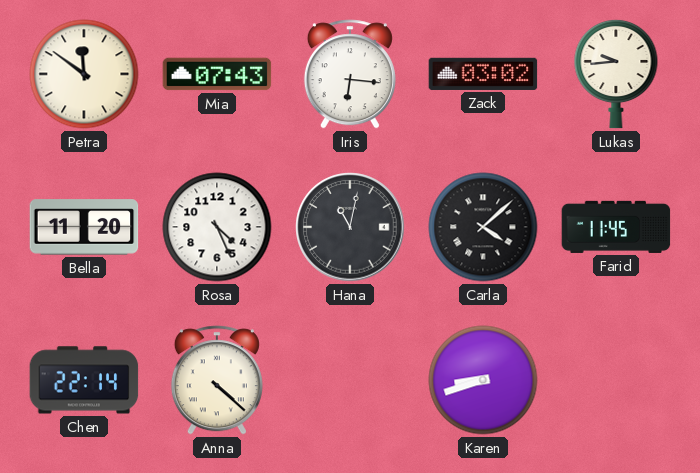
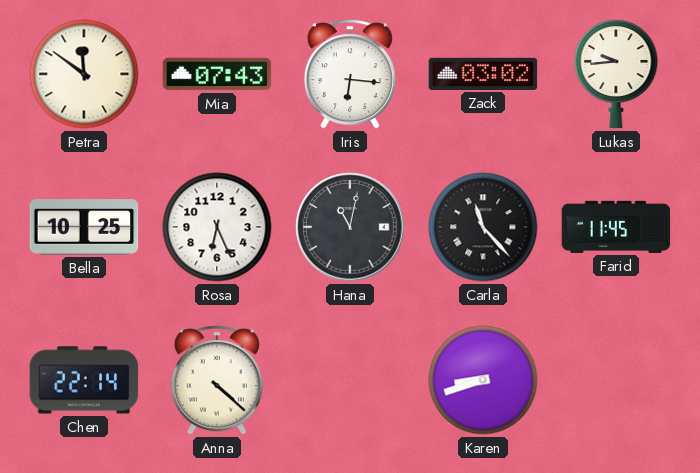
Bella: 11:20 -> 10:25 (84, 227)
Rosa: 4:26 -> 6:26 (217, 227)
Carla: 4:08 -> 11:23 (483, 227)
